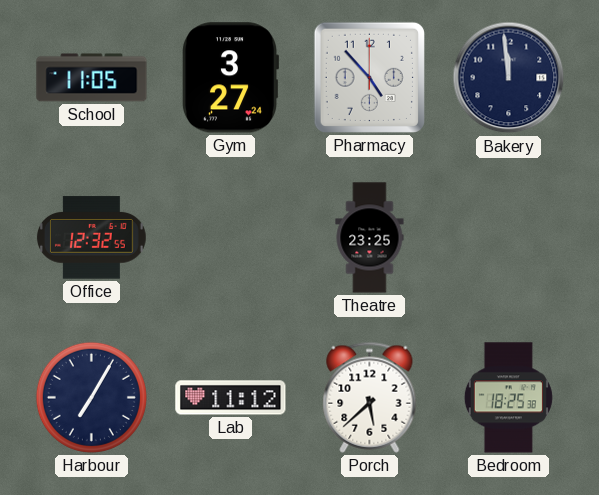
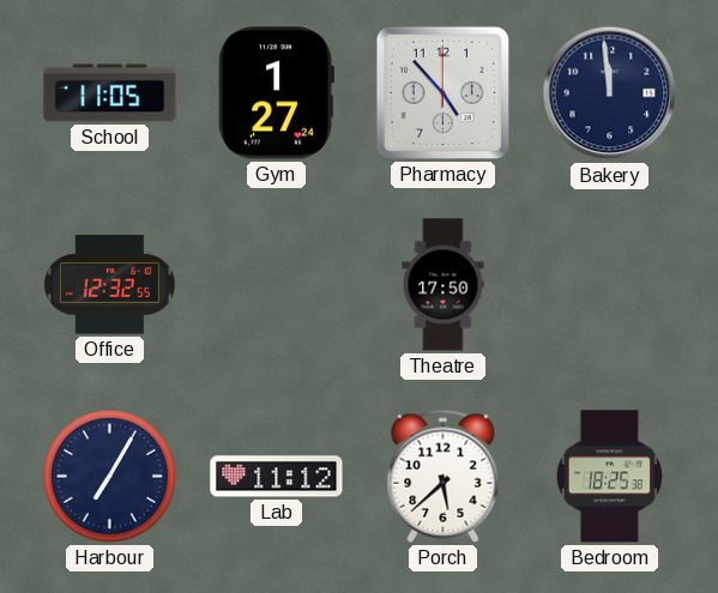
Gym: 3:27 -> 1:27 (274, 93)
Theatre: 23:25 -> 17:50 (444, 285)
